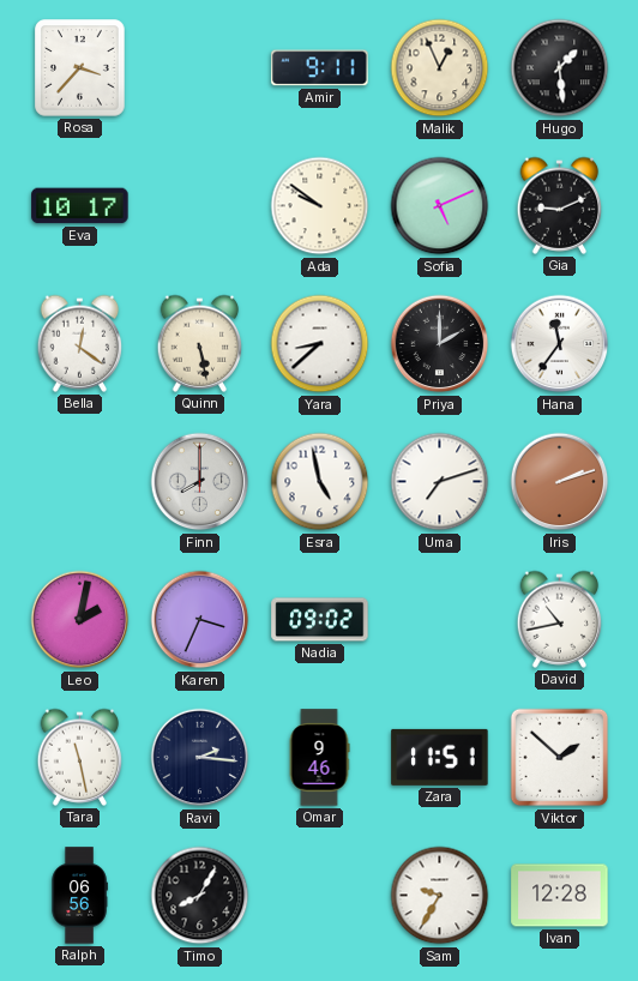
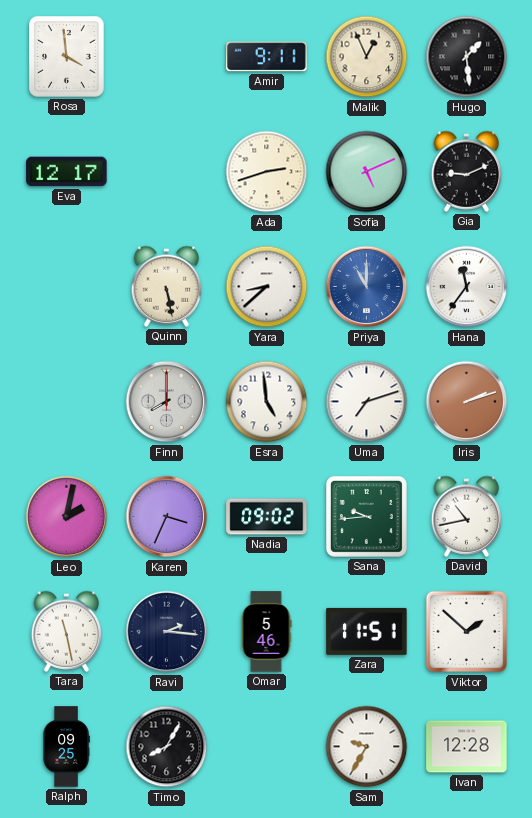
Rosa: 3:37 -> 3:59 (67, 57)
Eva: 10:17 -> 12:17 (67, 172)
Ada: 9:51 -> 2:42 (267, 172)
Bella: 12:21 -> none (80, 343)
Priya: 2:00 -> 11:00 (367, 287)
Priya dial: black -> blue (367, 287)
Esra: 4:58 -> 4:59 (267, 402)
Sana: none -> 9:44 (366, 516)
Omar: 9:46 -> 5:46 (266, 632)
Ralph: 06:56 -> 09:25 (66, 747)
